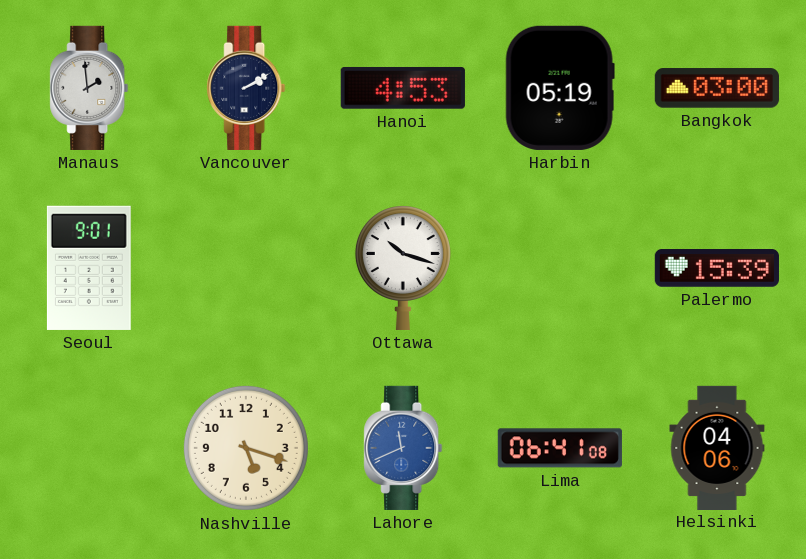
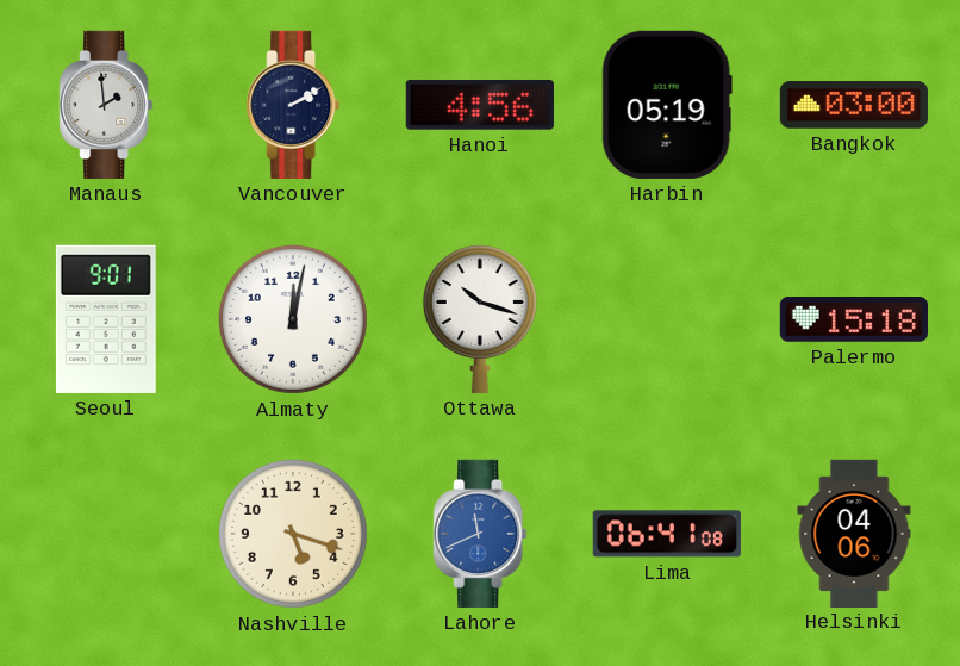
Hanoi: 4:53 -> 4:56 (480, 105)
Almaty: none -> 12:02 (293, 319)
Palermo: 15:39 -> 15:18 (854, 320)
